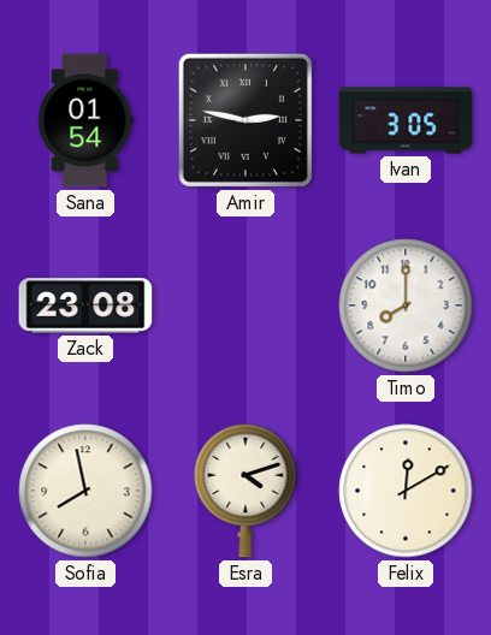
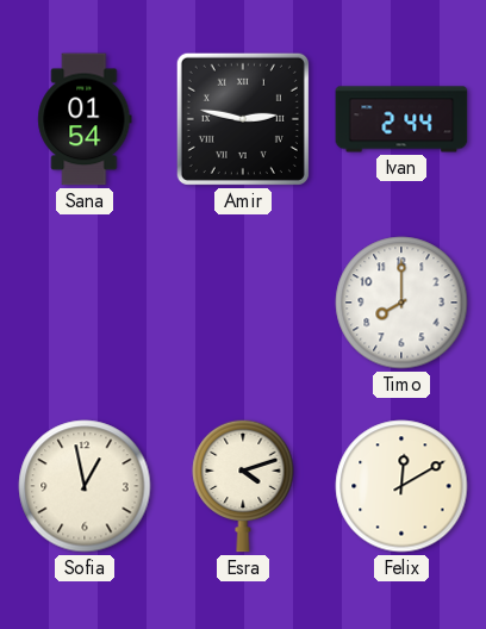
Ivan: 3:05 -> 2:44 (401, 119)
Zack: 23:08 -> none (85, 305)
Sofia: 7:58 -> 12:58 (85, 486)
